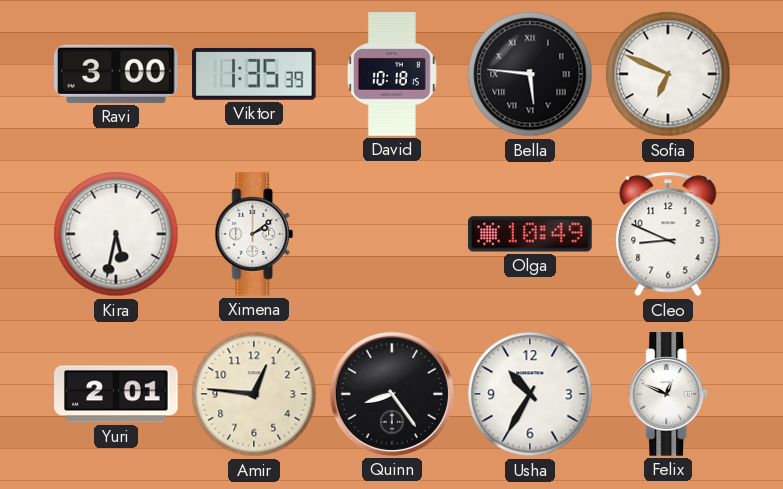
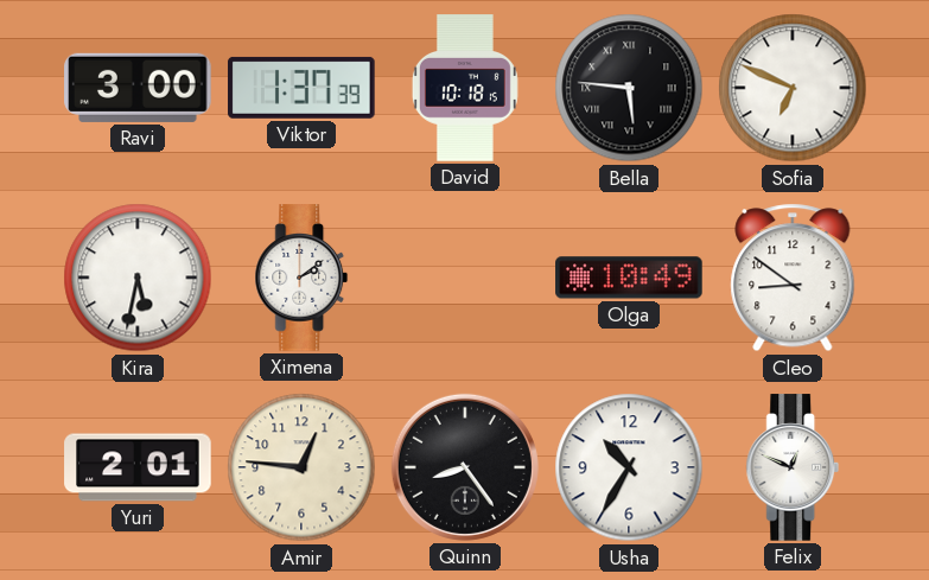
Viktor: 1:35 -> 1:37 (301, 88)
Cleo: 8:49 -> 8:51 (793, 278)
